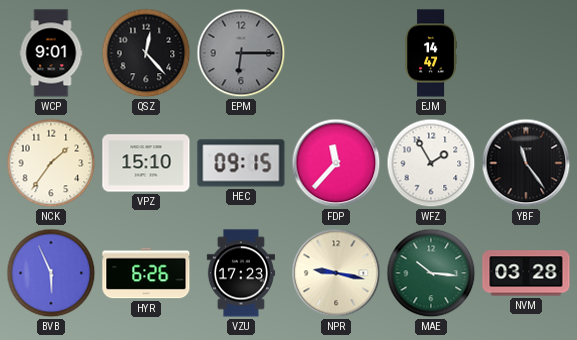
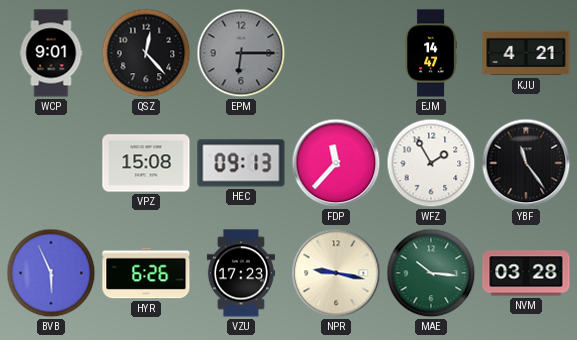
KJU: none -> 4:21 (526, 53)
NCK: 1:36 -> none (51, 163)
VPZ: 15:10 -> 15:08 (146, 163)
HEC: 09:15 -> 09:13 (241, 163)
